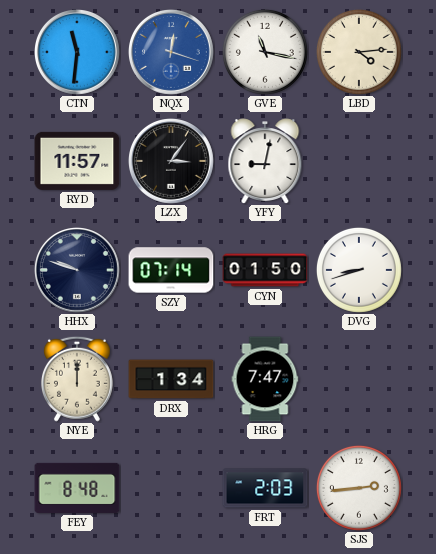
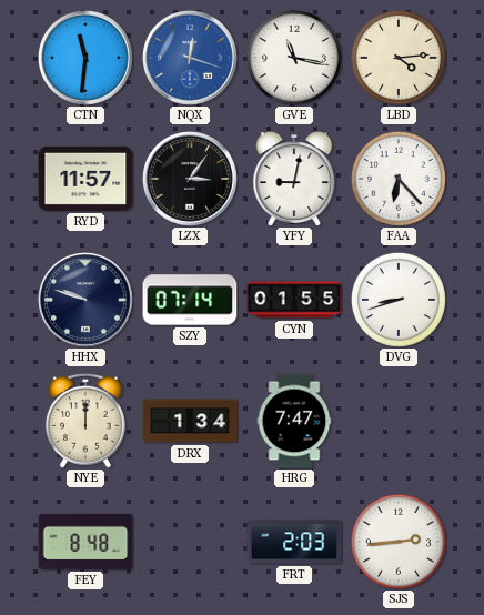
FAA: none -> 6:23 (399, 179)
CYN: 01:50 -> 01:55 (294, 300)
